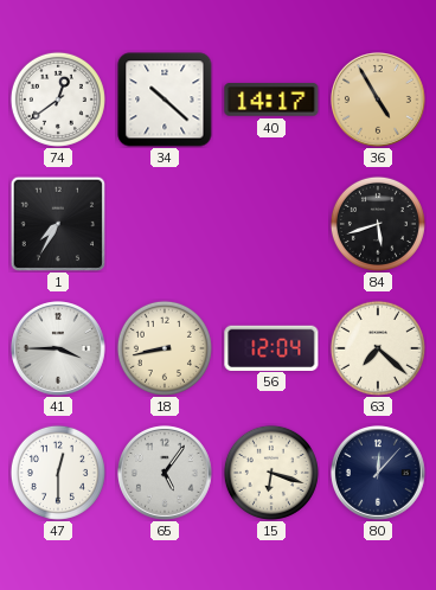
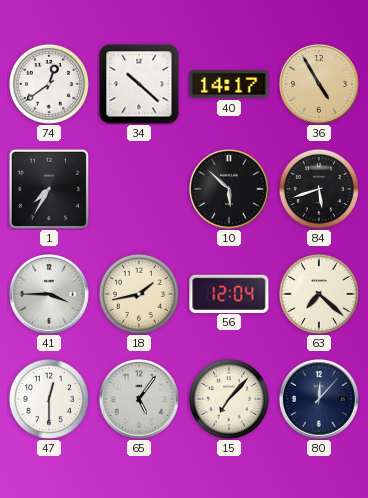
10: none -> 5:52 (230, 190)
18: 8:43 -> 1:43 (139, 294)
15: 6:18 -> 7:07 (229, 399)
